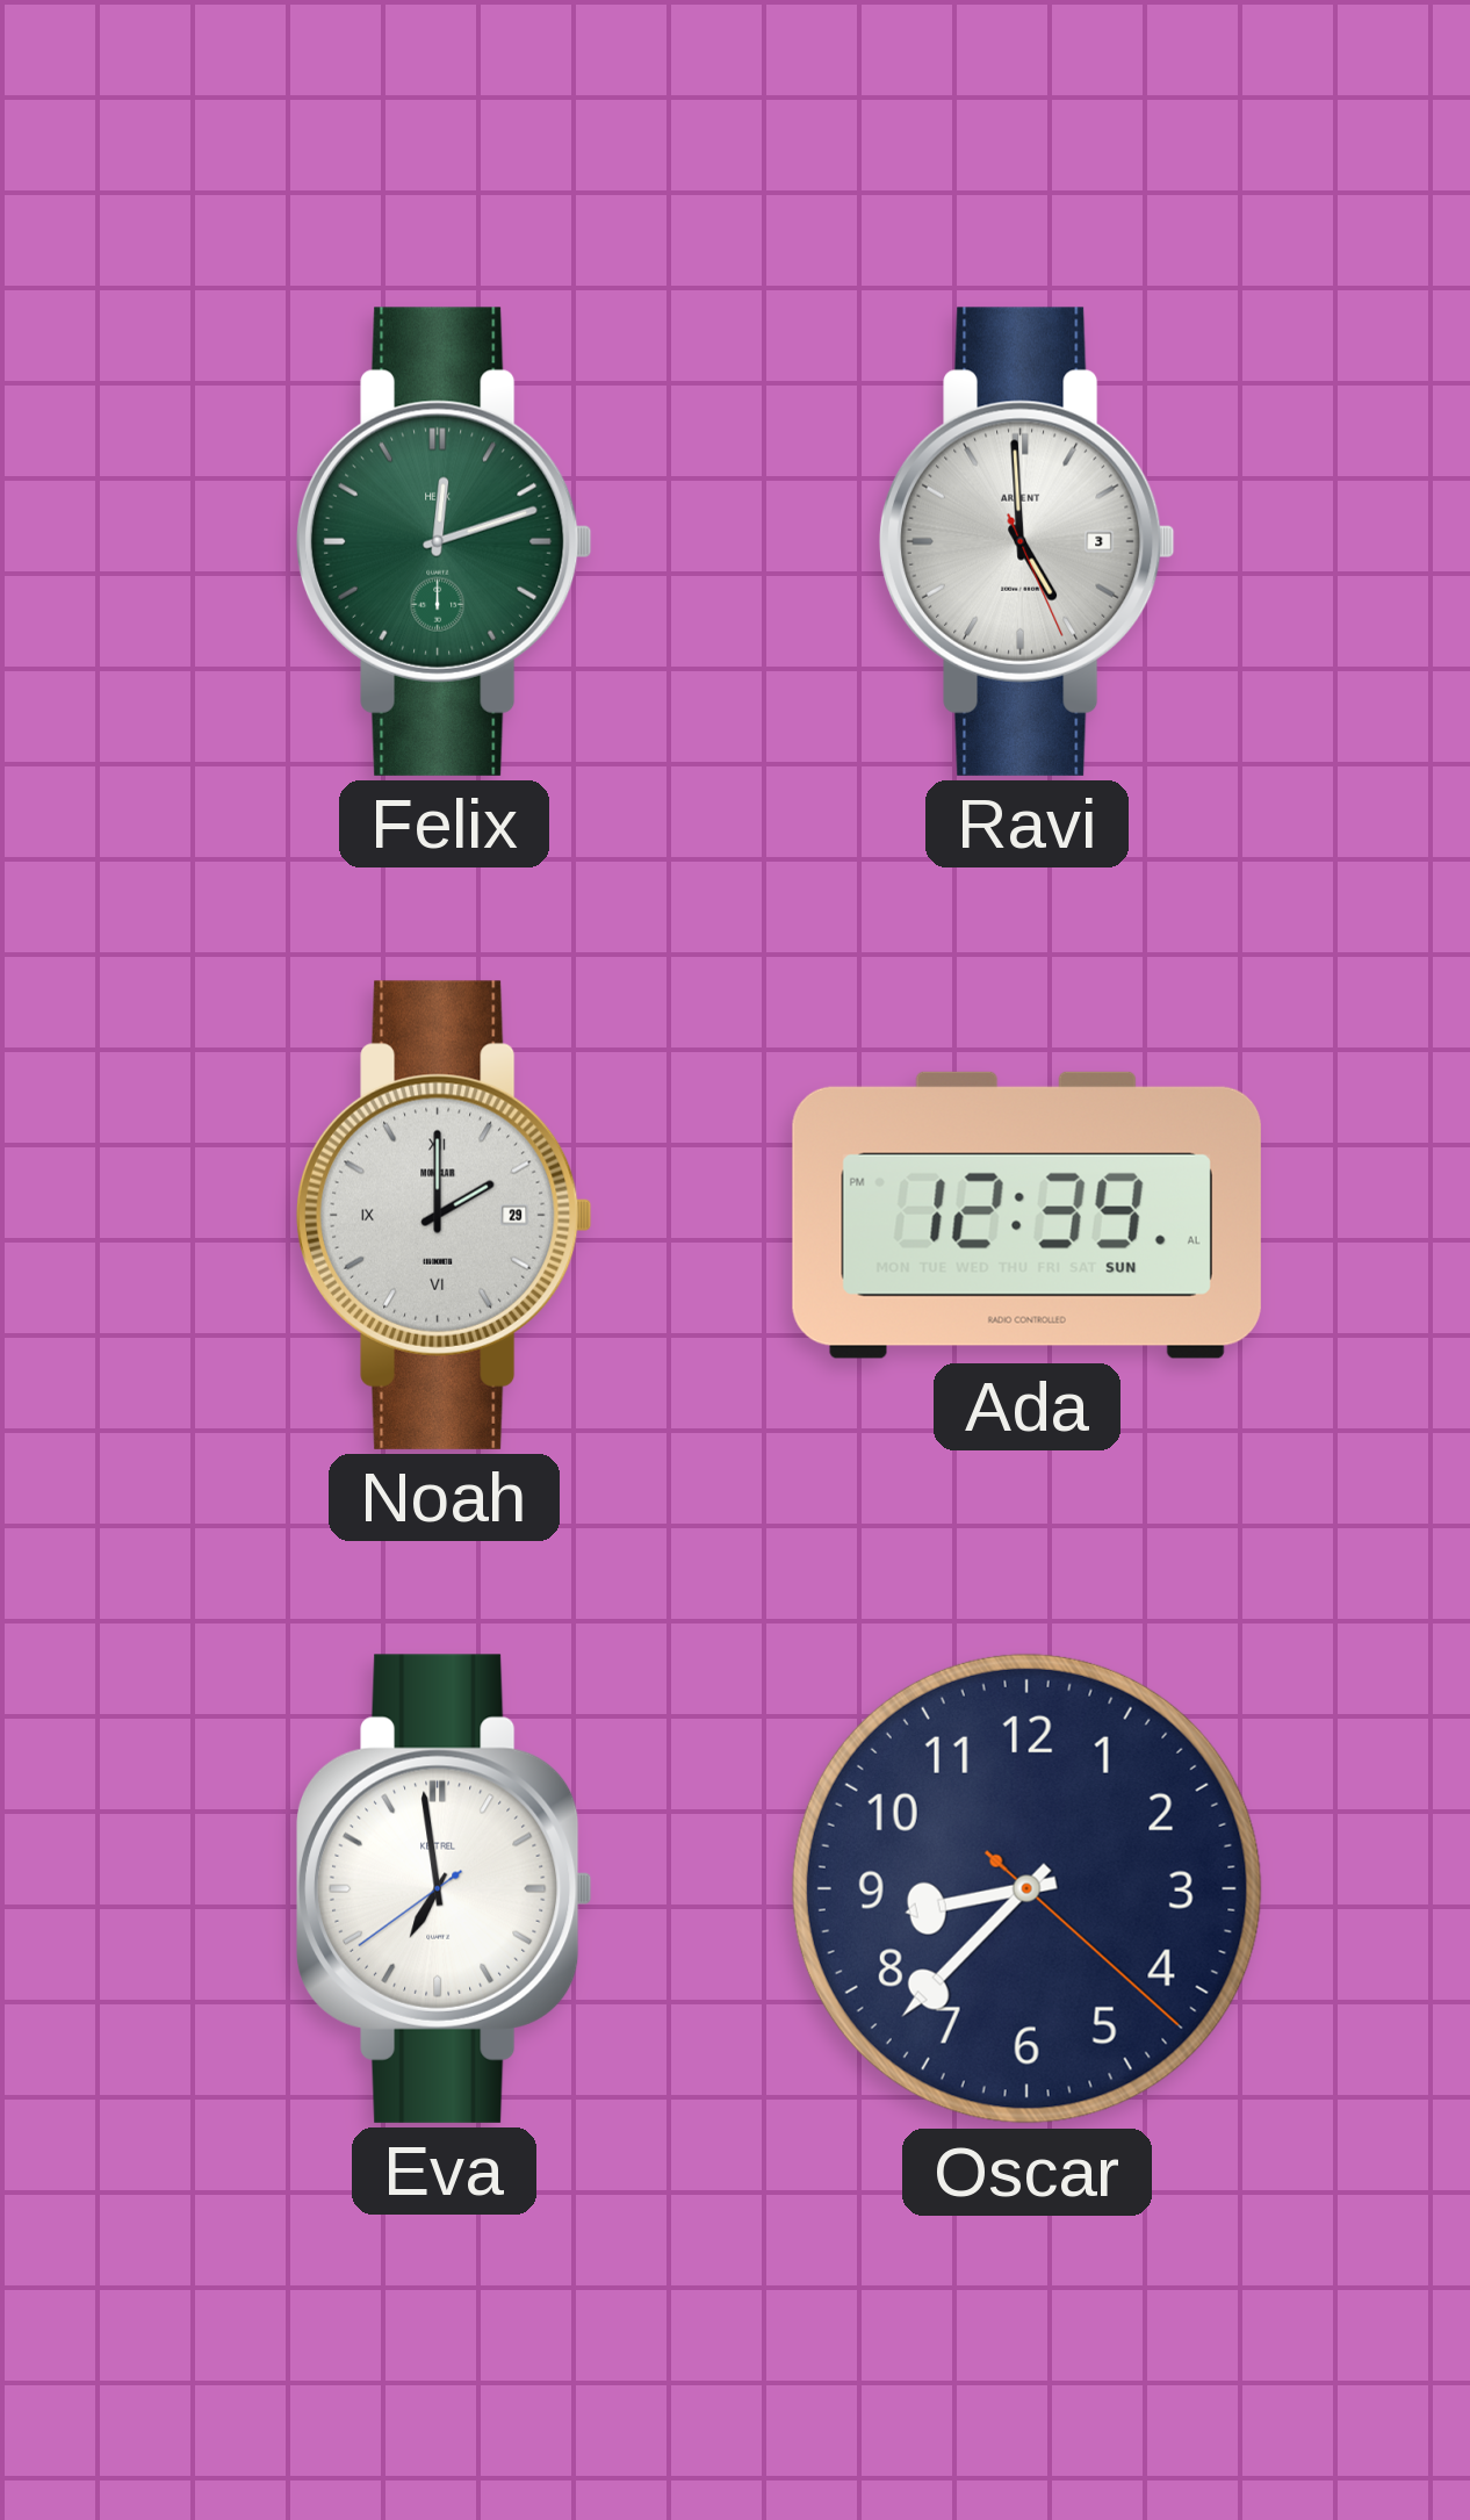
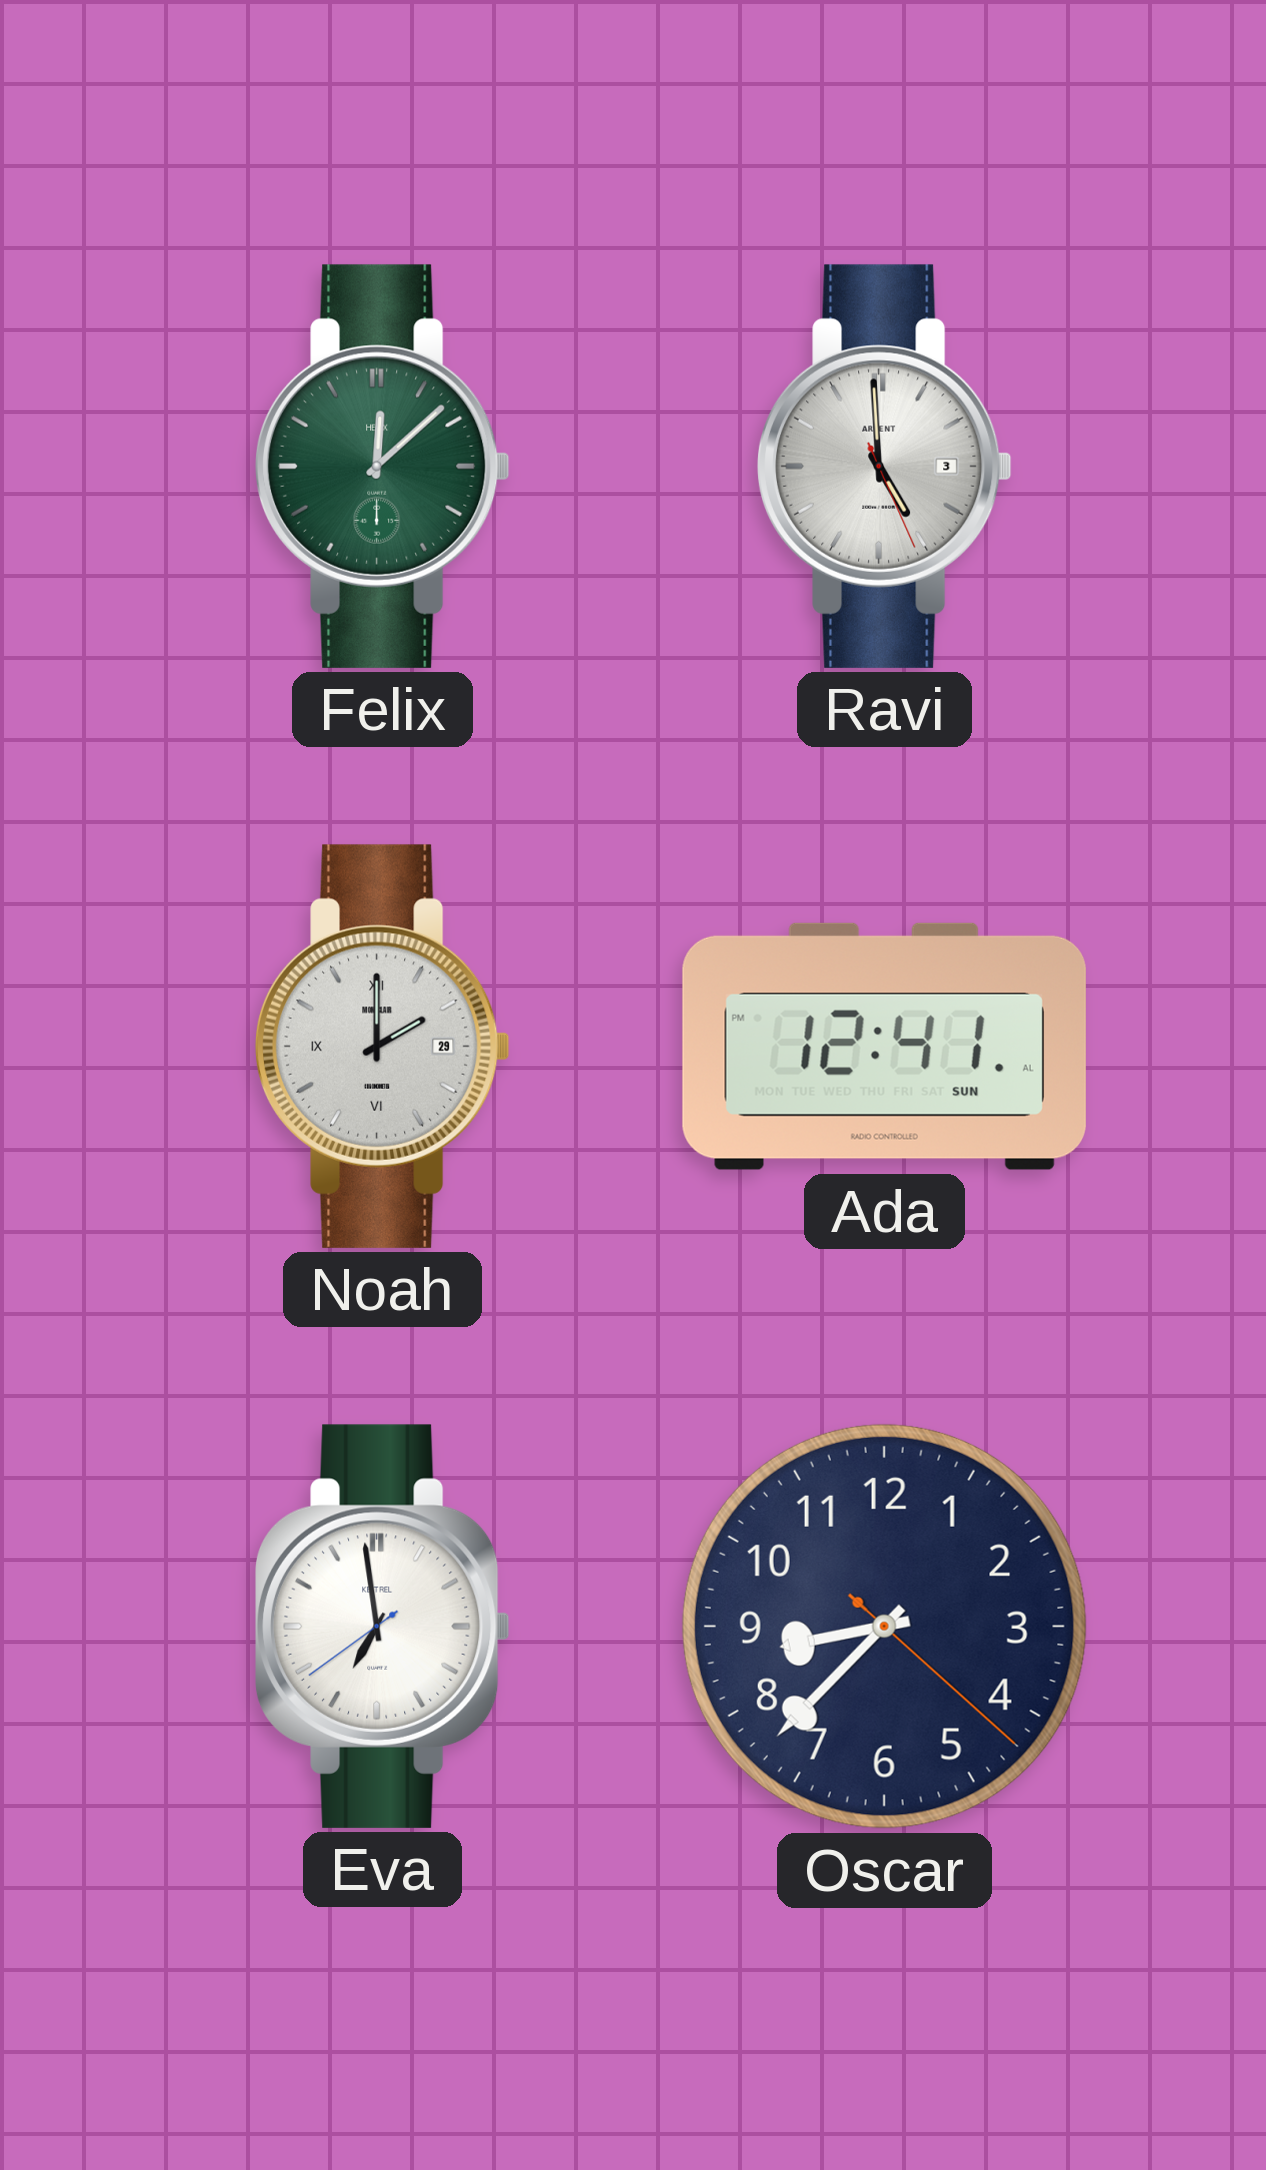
Felix: 12:12 -> 12:08 (382, 466)
Ada: 12:39 -> 12:41 (884, 1046)
